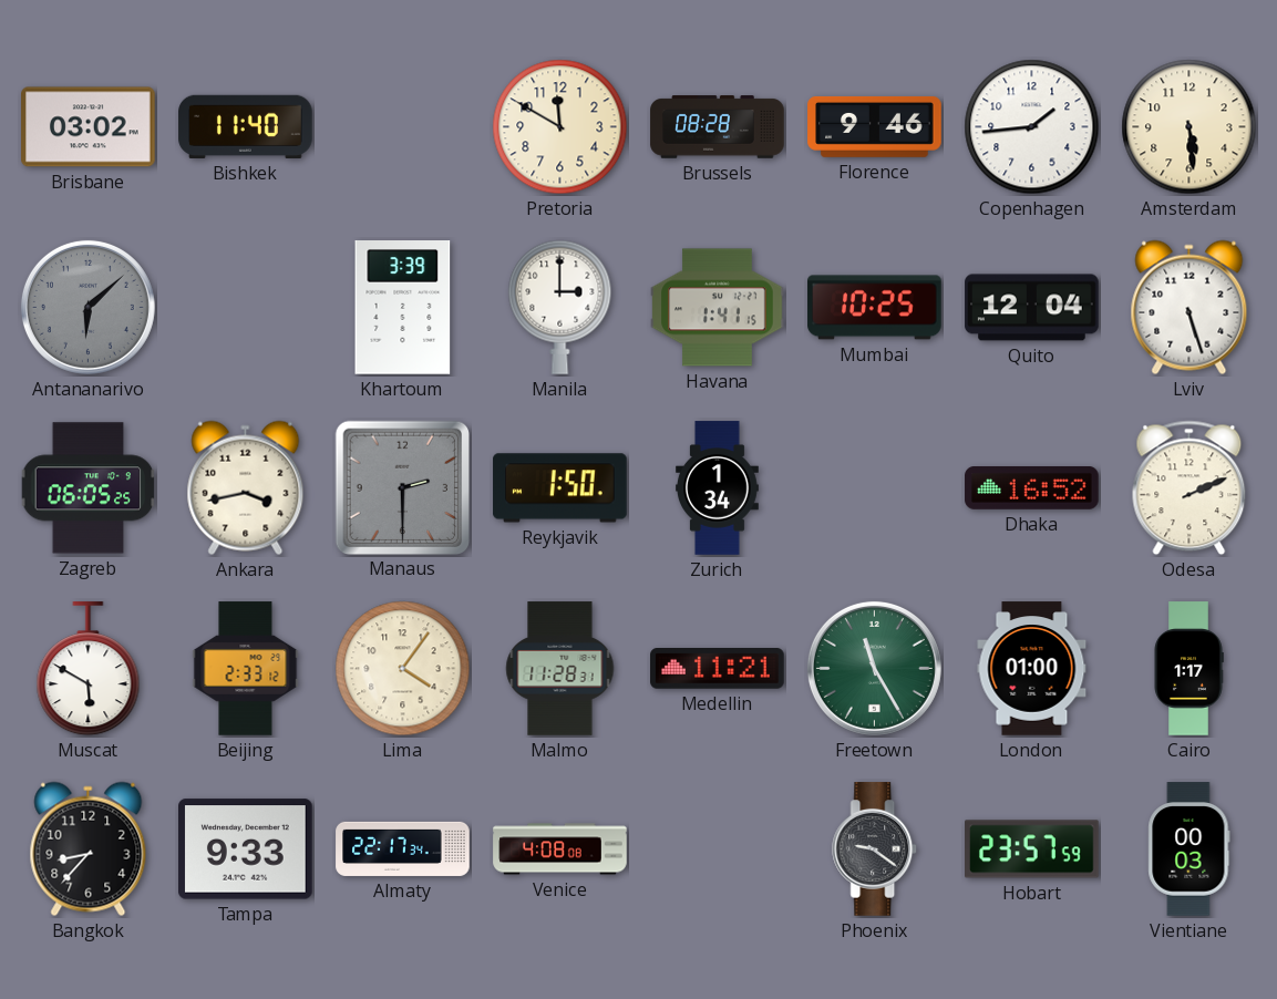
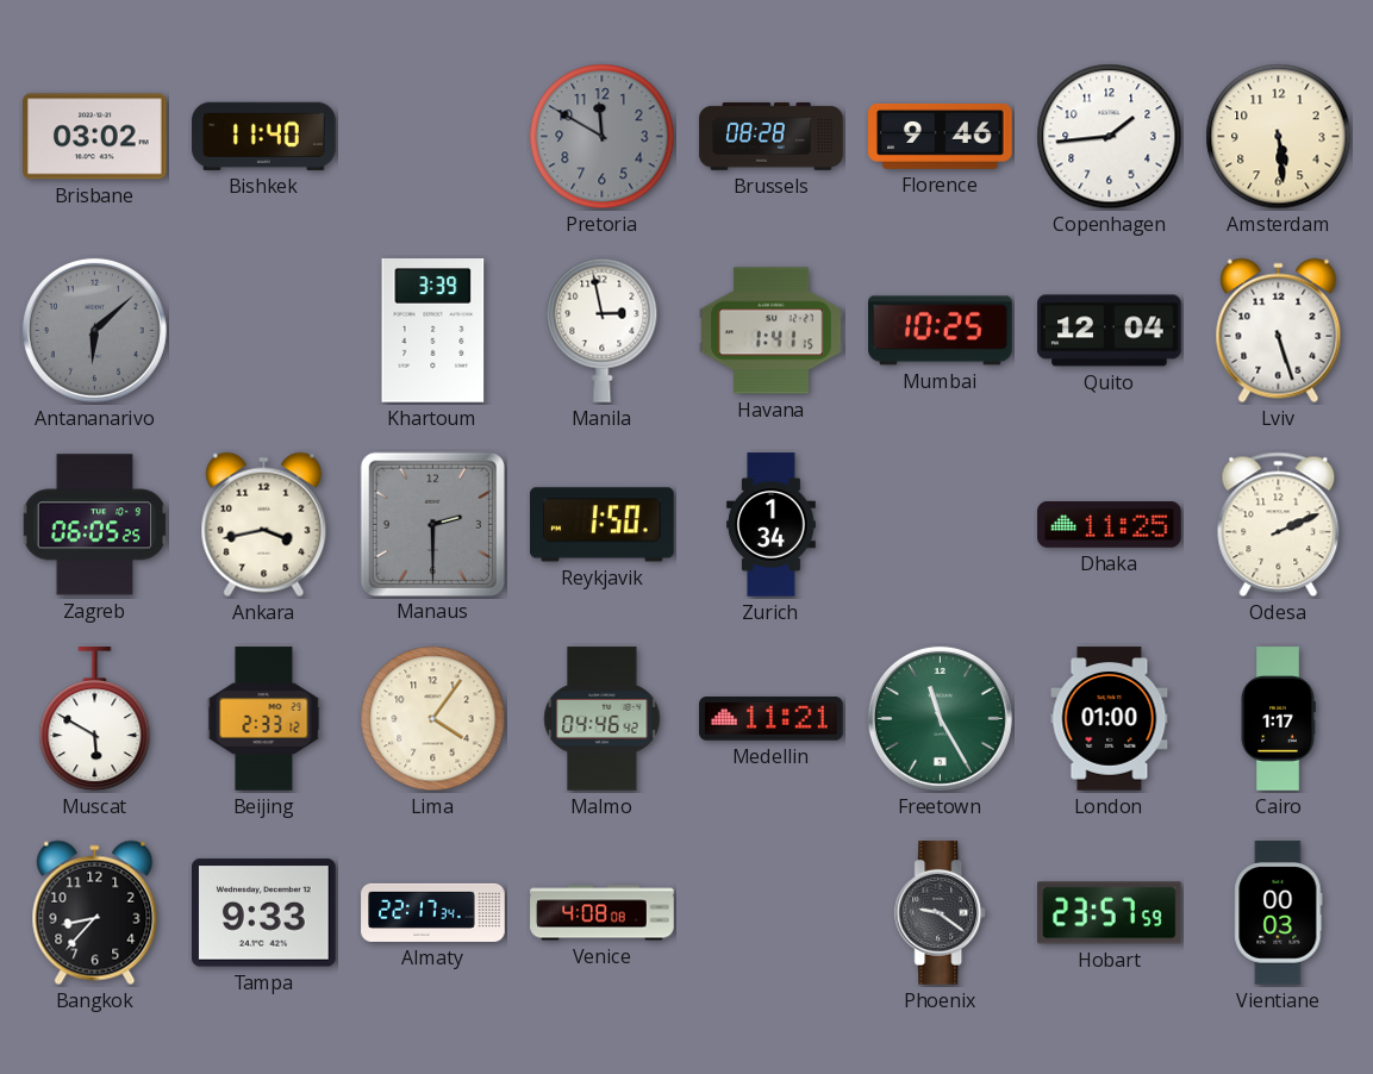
Pretoria dial: cream -> grey (603, 137)
Manila: 3:00 -> 2:58 (603, 330)
Dhaka: 16:52 -> 11:25 (1110, 525)
Malmo: 11:28 -> 04:46 (603, 719)
